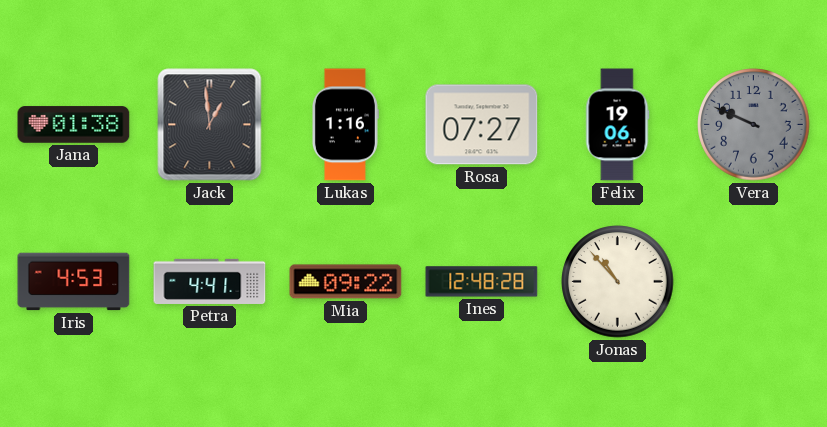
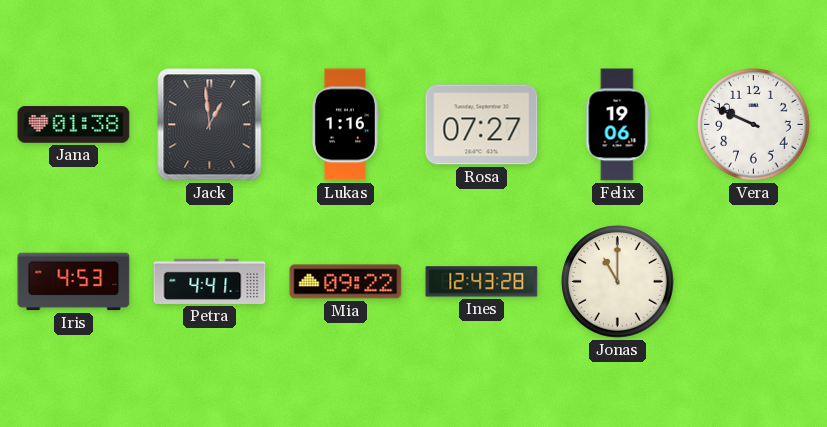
Vera dial: grey -> white (754, 125)
Ines: 12:48 -> 12:43 (482, 282)
Jonas: 10:53 -> 11:00 (618, 282)
